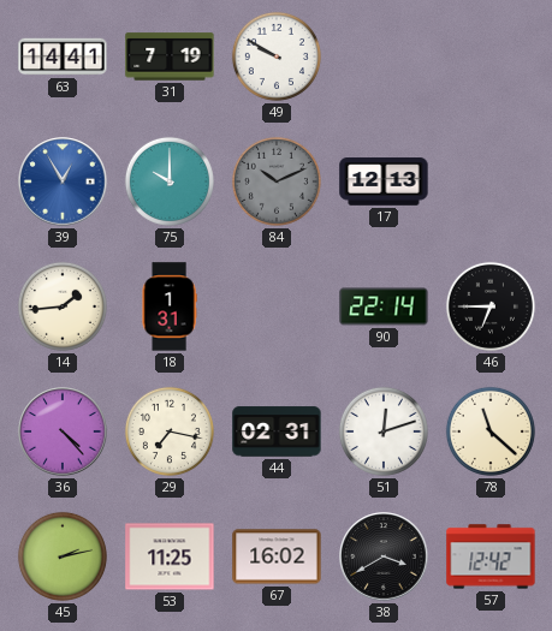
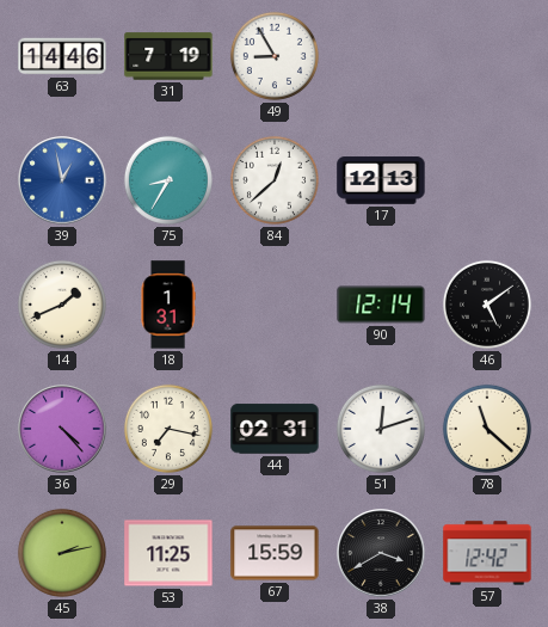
63: 14:41 -> 14:46 (62, 56)
49: 9:50 -> 8:55 (275, 56)
39: 12:55 -> 12:58 (62, 180)
75: 10:00 -> 8:35 (168, 180)
84: 10:11 -> 12:38 (275, 180)
84 dial: grey -> white (275, 180)
14: 1:44 -> 1:41 (62, 305)
90: 22:14 -> 12:14 (381, 305)
46: 6:45 -> 5:09 (487, 305)
67: 16:02 -> 15:59 (275, 553)
